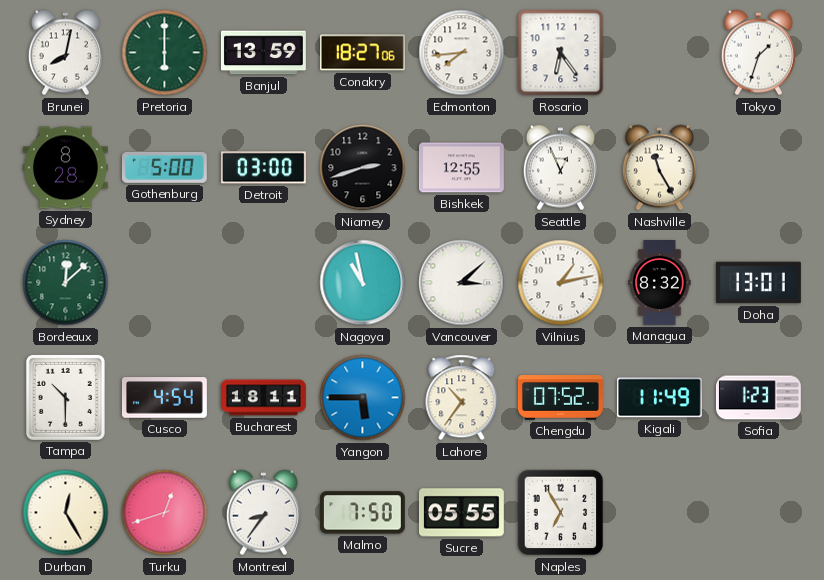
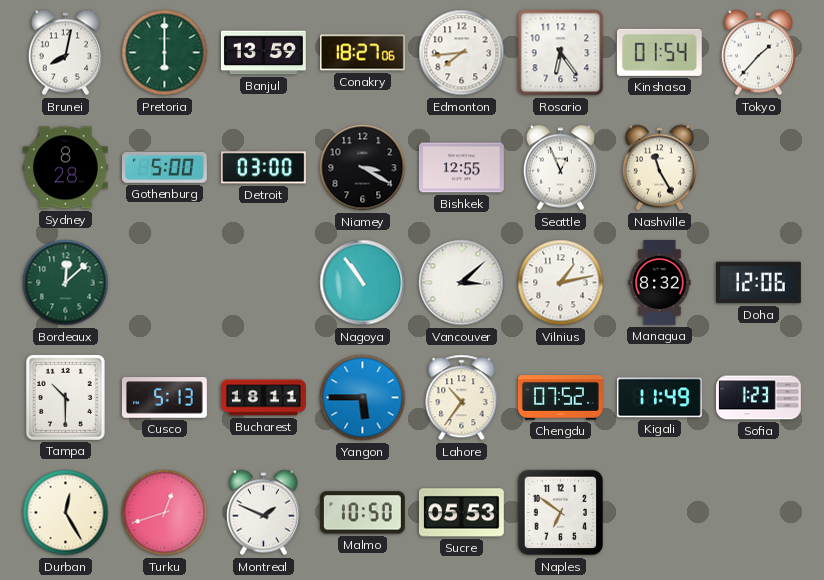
Kinshasa: none -> 01:54 (659, 52)
Tokyo: 1:33 -> 1:37 (758, 53)
Niamey: 2:42 -> 3:20 (363, 168)
Nagoya: 10:58 -> 10:54 (363, 283)
Doha: 13:01 -> 12:06 (758, 283)
Cusco: 4:54 -> 5:13 (164, 398)
Montreal: 8:36 -> 1:49 (263, 513)
Malmo: 7:50 -> 10:50 (362, 513)
Sucre: 05:55 -> 05:53 (461, 513)
Naples: 6:55 -> 6:51 (561, 513)
